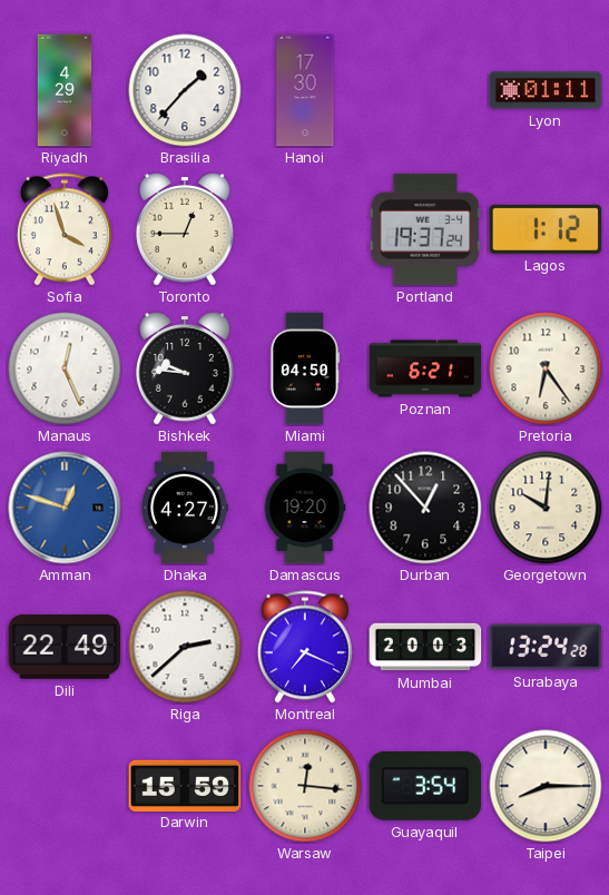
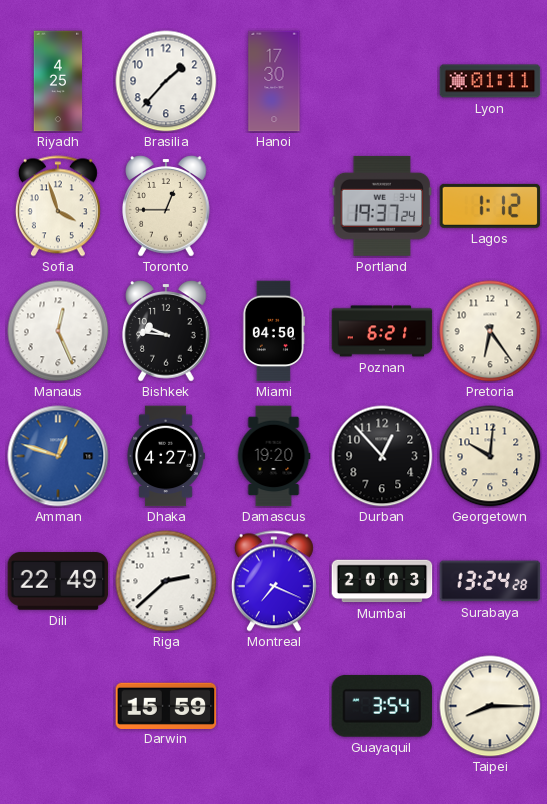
Riyadh: 4:29 -> 4:25 (58, 81)
Warsaw: 12:16 -> none (305, 786)
